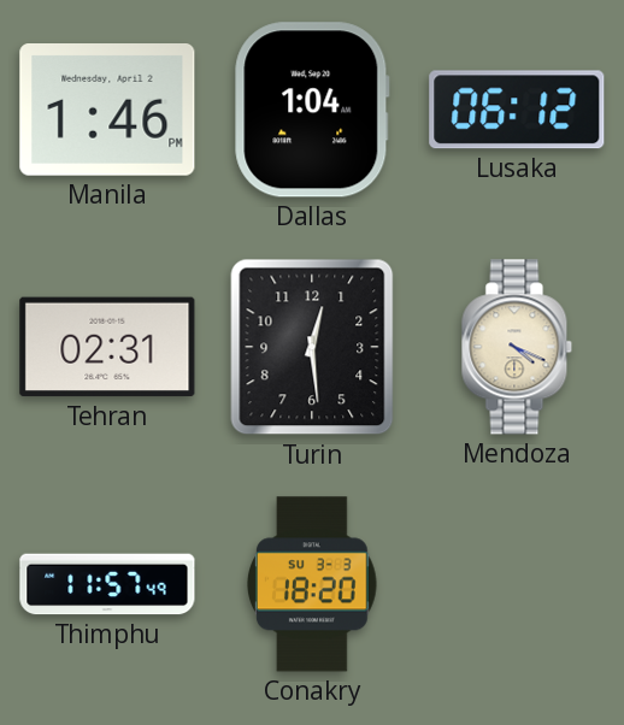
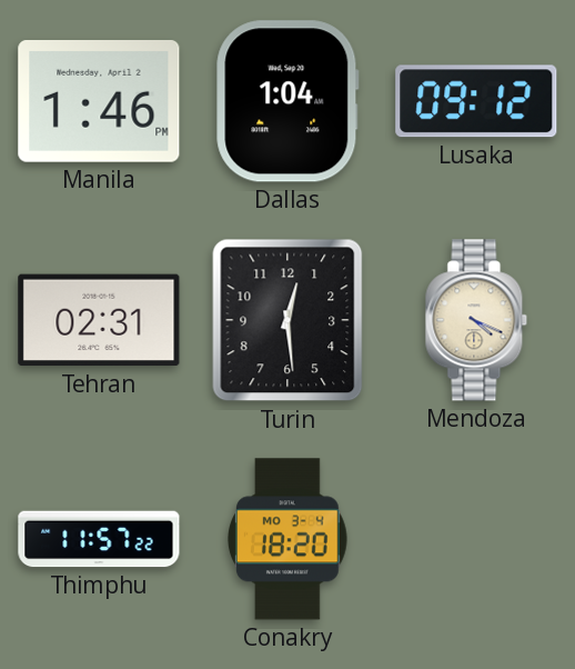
Lusaka: 06:12 -> 09:12 (476, 101)
Thimphu: 11:57:49 -> 11:57:22 (99, 539)
Conakry date: SU 3-3 -> MO 3-4 (289, 539)
